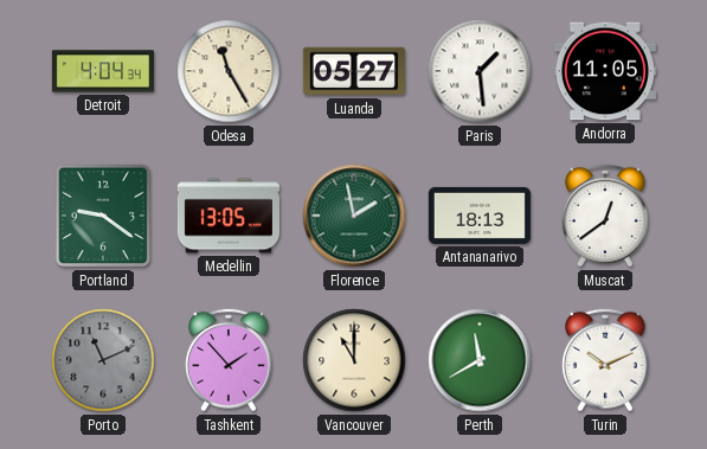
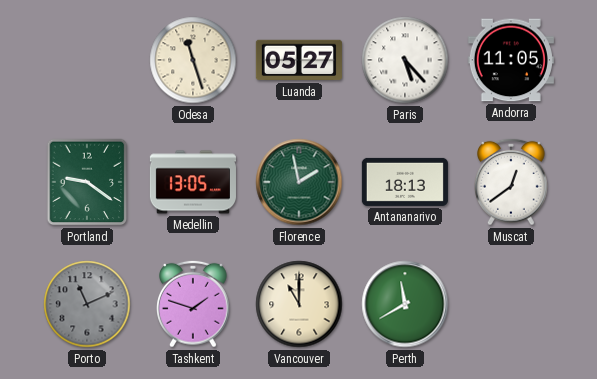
Detroit: 4:04 -> none (103, 71)
Odesa: 11:25 -> 11:27 (193, 60)
Paris: 1:29 -> 5:23 (405, 60)
Tashkent: 1:53 -> 1:48 (194, 304)
Turin: 10:11 -> none (606, 360)
